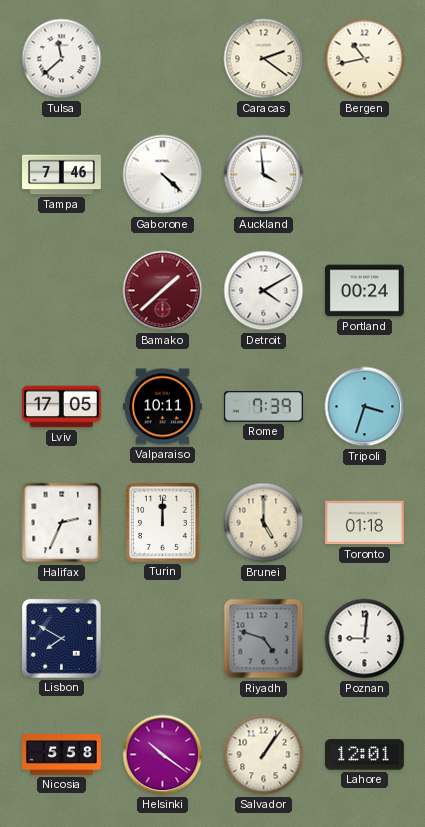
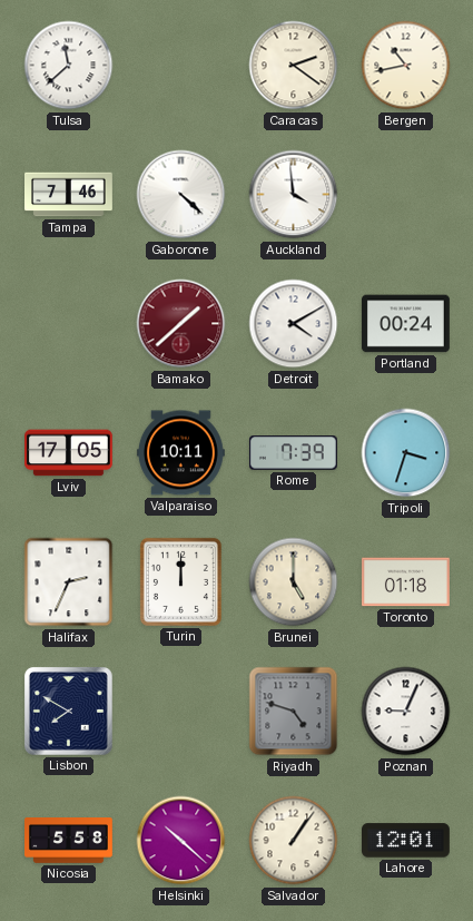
Poznan: 9:01 -> 9:04 (406, 712)
Helsinki: 10:21 -> 10:22 (181, 841)
